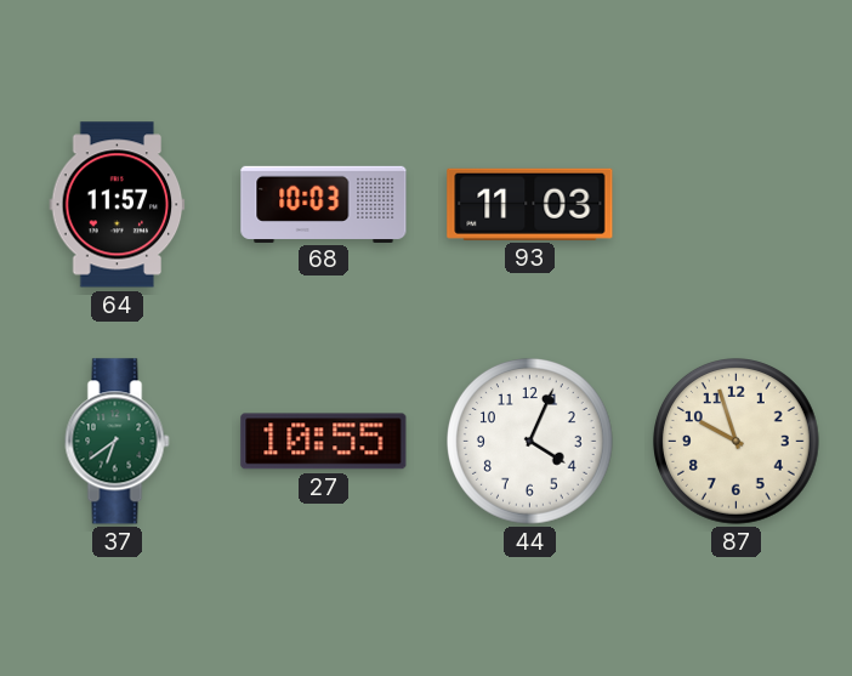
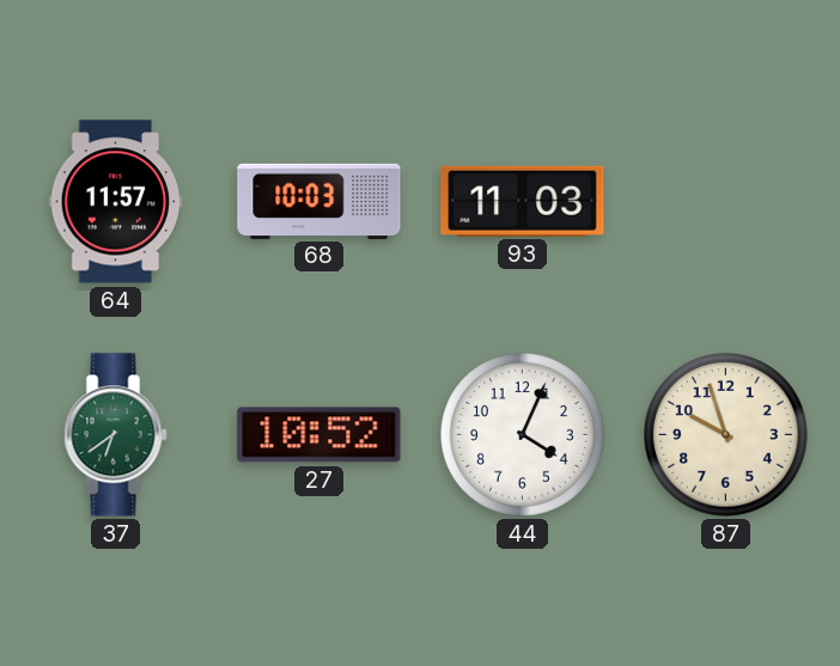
27: 10:55 -> 10:52 (319, 435)
